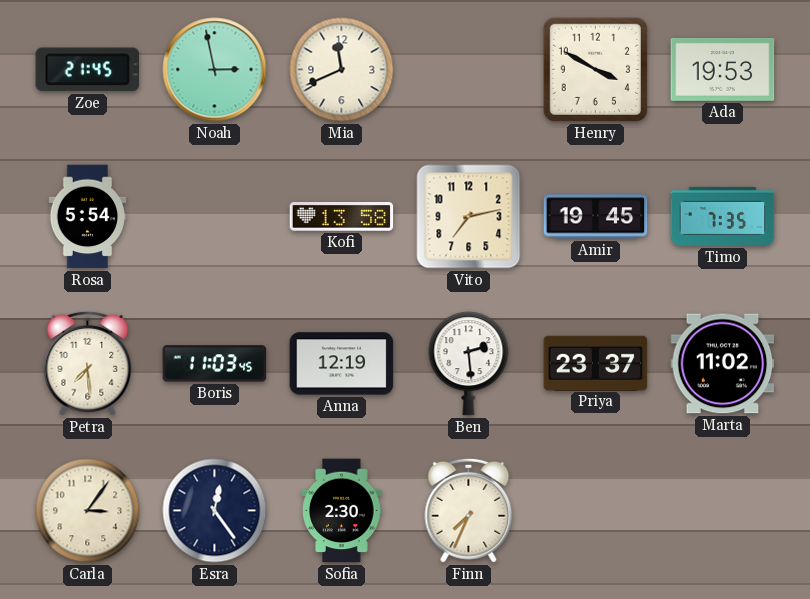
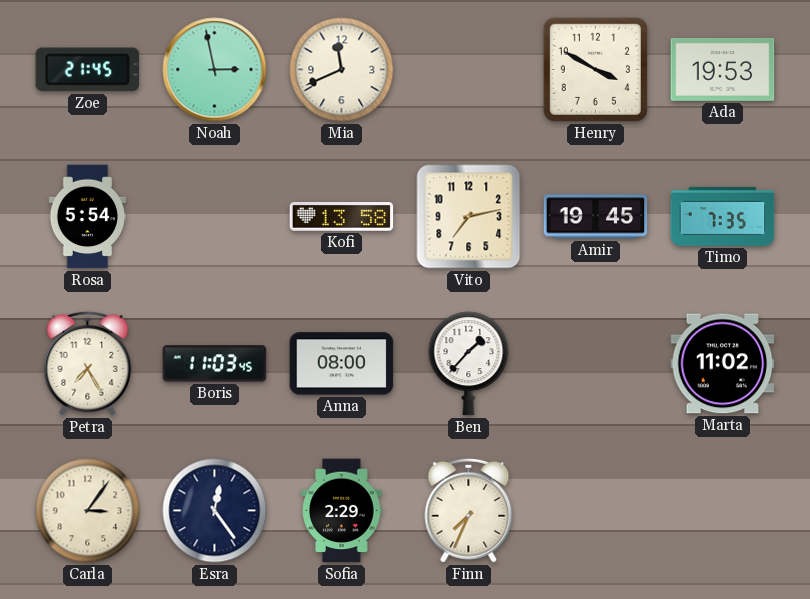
Petra: 7:29 -> 7:25 (88, 363)
Anna: 12:19 -> 08:00 (342, 364)
Ben: 2:29 -> 1:37 (469, 364)
Priya: 23:37 -> none (596, 363)
Sofia: 2:30 -> 2:29 (342, 511)
